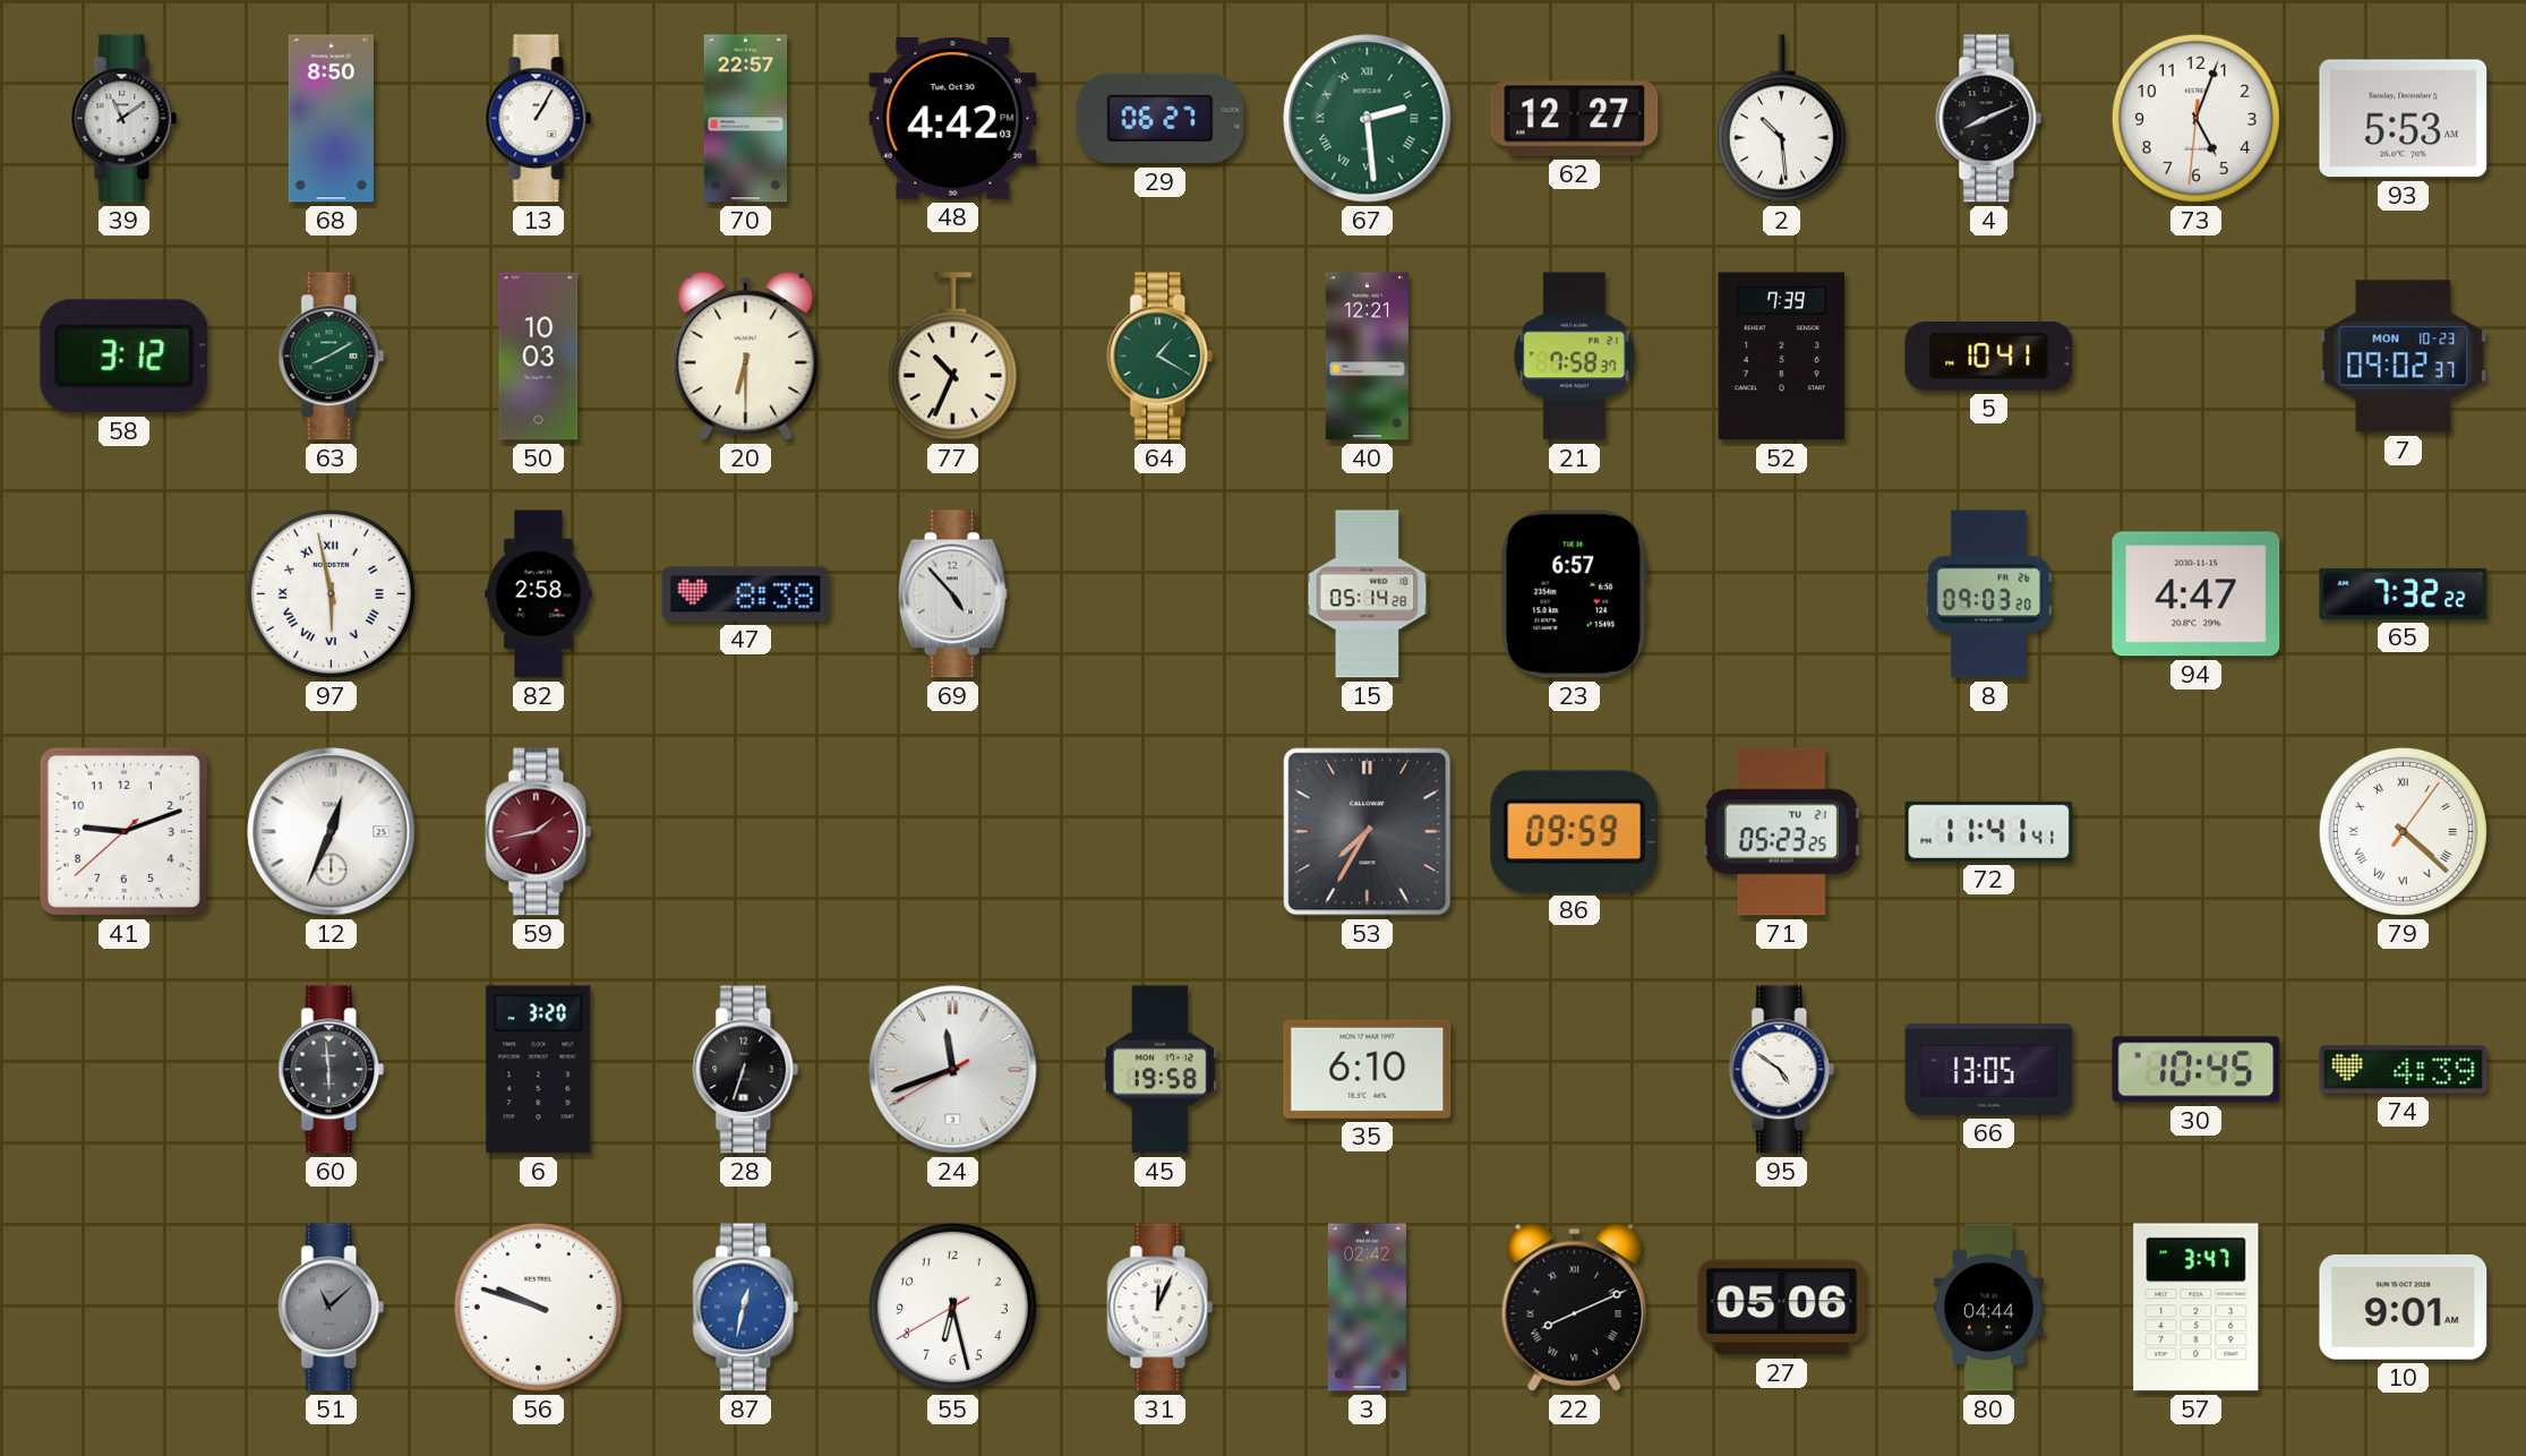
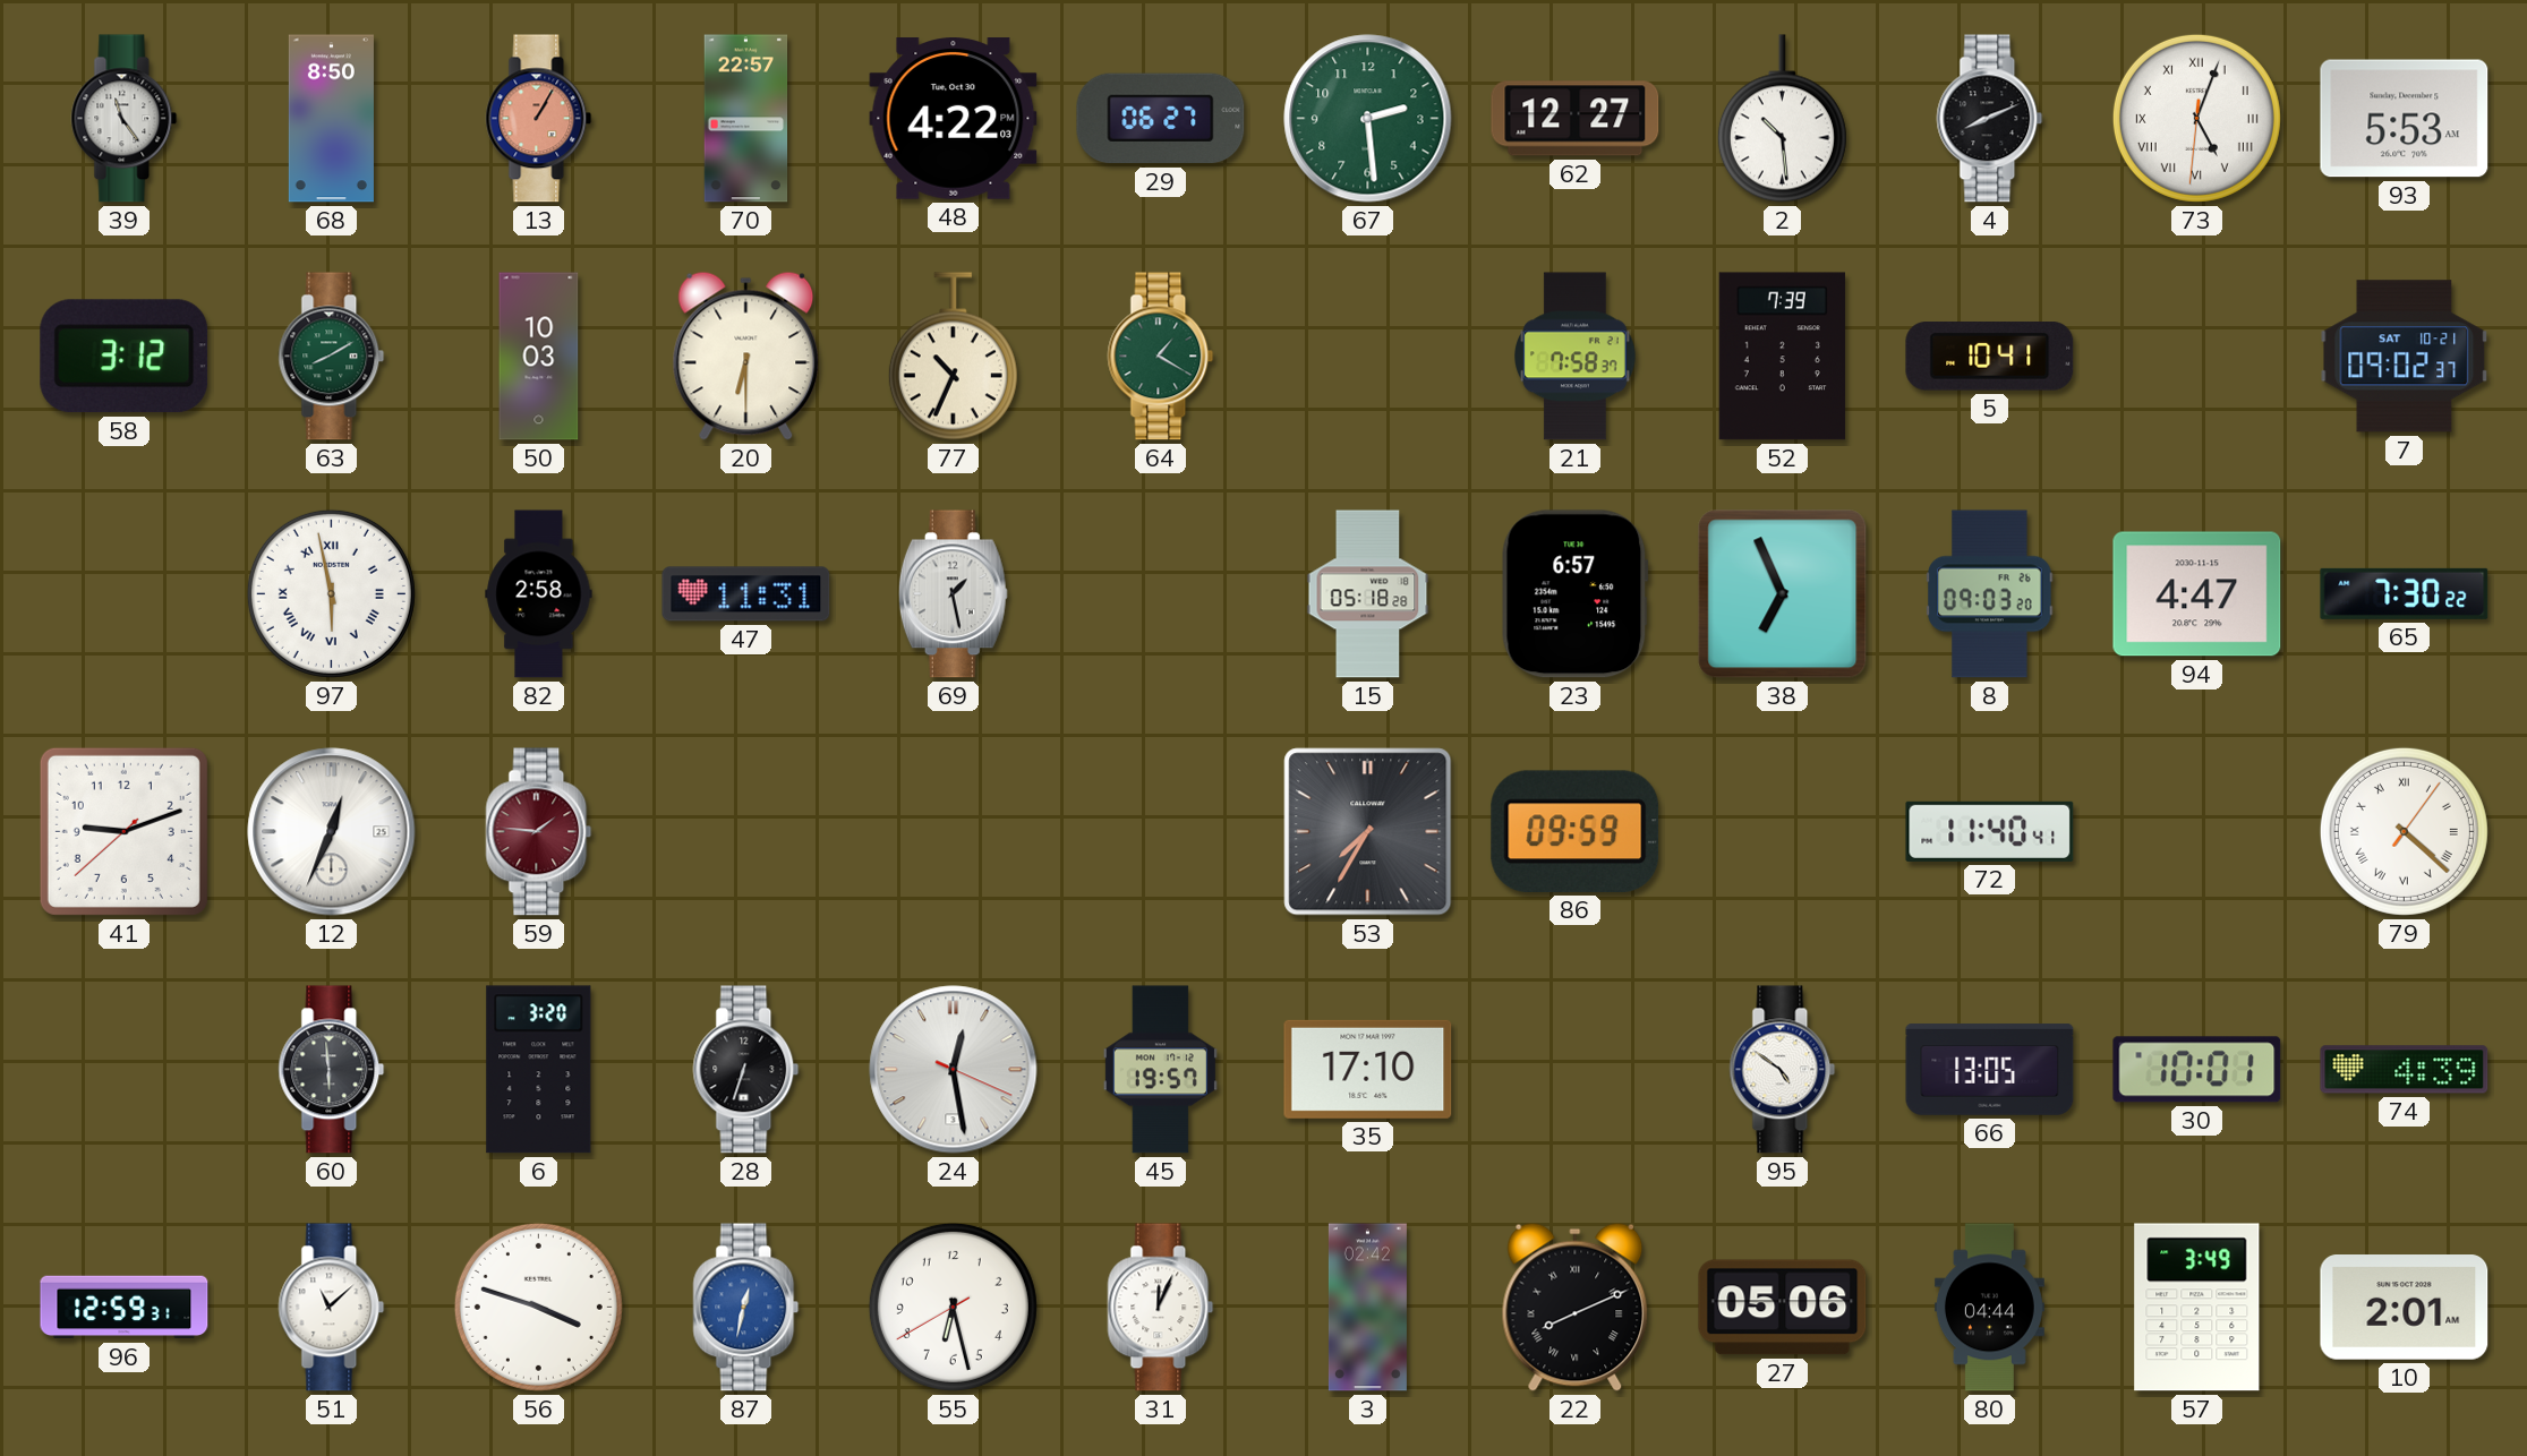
39: 11:09 -> 11:24 (125, 119)
13 dial: white -> salmon (539, 119)
48: 4:42 -> 4:22 (954, 119)
67 numerals: Roman -> Arabic (1368, 119)
73 numerals: Arabic -> Roman (2196, 118)
40: 12:21 -> none (1367, 357)
7 date: MON 10-23 -> SAT 10-21 (2405, 357)
47: 8:38 -> 11:31 (746, 594)
69: 4:53 -> 1:28 (953, 594)
15: 05:14 -> 05:18 (1368, 594)
38: none -> 6:56 (1783, 594)
65: 7:32 -> 7:30 (2405, 593)
59: 1:43 -> 1:46 (539, 832)
71: 05:23 -> none (1781, 832)
72: 11:41 -> 11:40 (1990, 831)
24: 11:41 -> 12:28 (954, 1070)
45: 19:58 -> 19:57 (1160, 1070)
35: 6:10 -> 17:10 (1368, 1069)
30: 10:45 -> 10:01 (2197, 1070)
96: none -> 12:59 (125, 1308)
51 dial: grey -> white (332, 1308)
56: 9:48 -> 3:48 (538, 1307)
57: 3:47 -> 3:49 (2197, 1308)
10: 9:01 -> 2:01 (2405, 1308)
